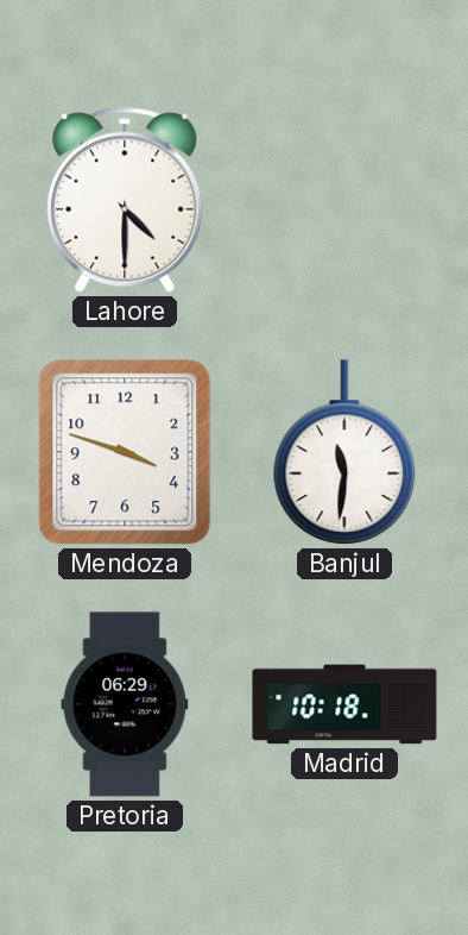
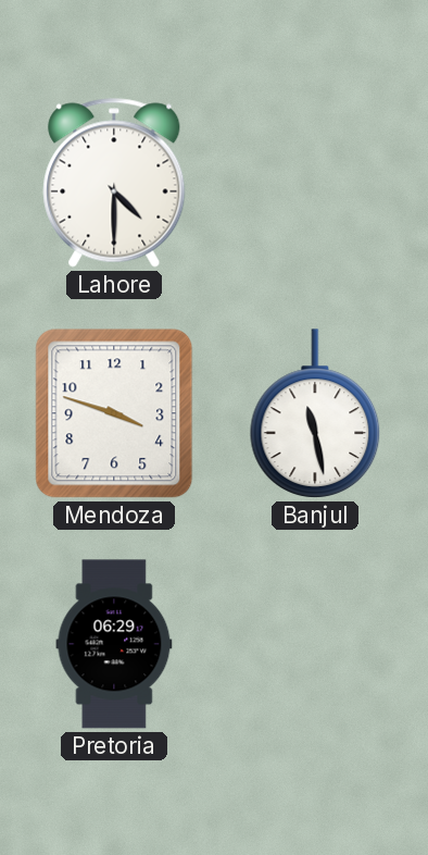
Banjul: 11:31 -> 11:28 (315, 413)
Madrid: 10:18 -> none (344, 704)
